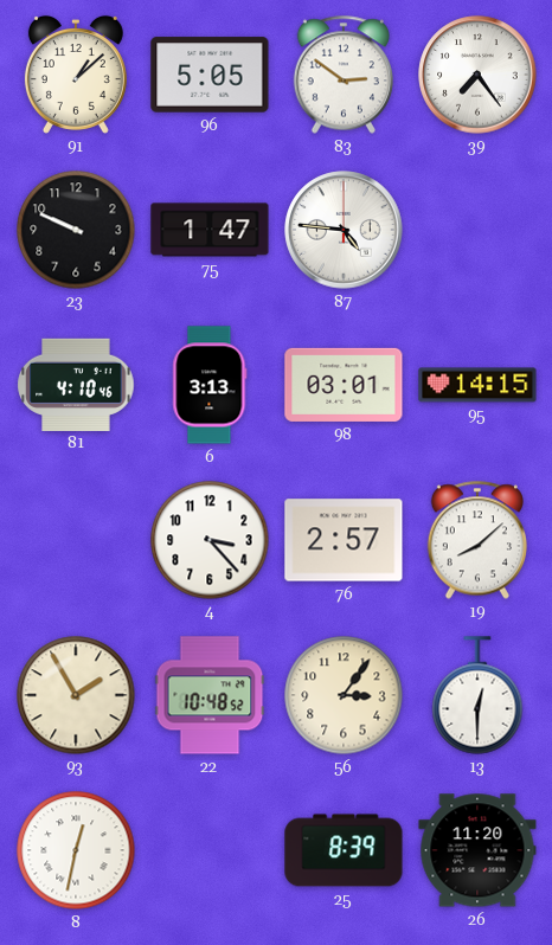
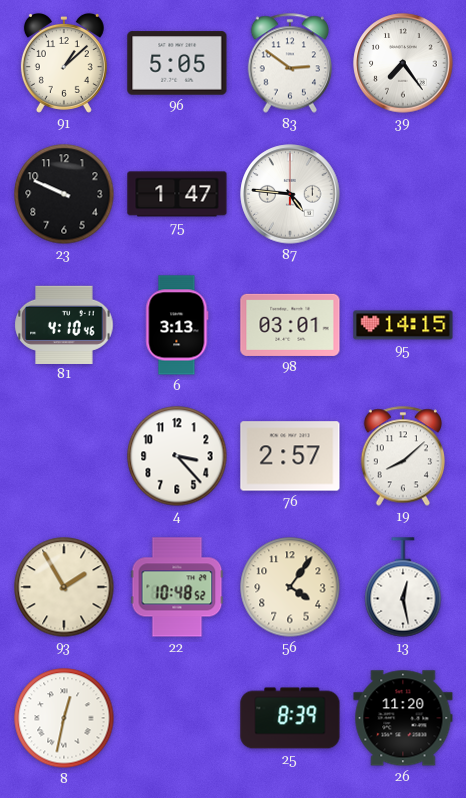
56: 3:06 -> 4:06 (290, 587)
13: 12:30 -> 12:28 (403, 587)
